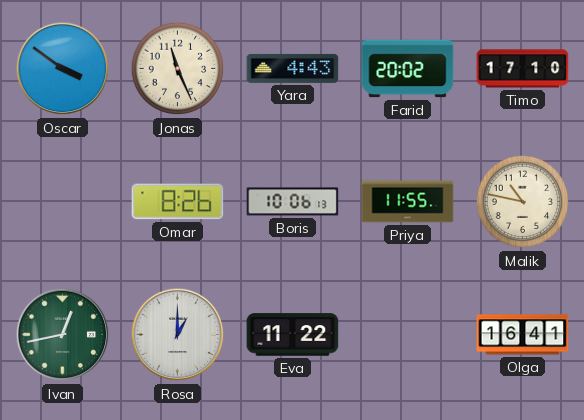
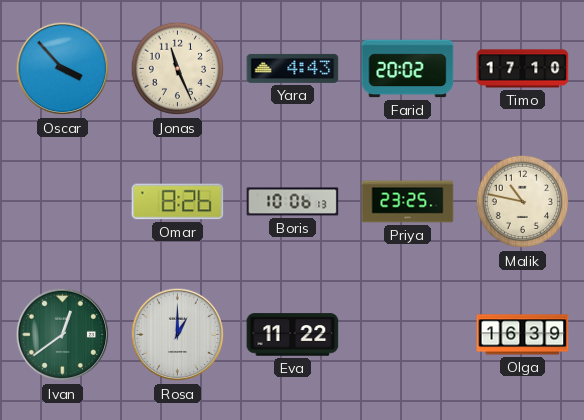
Oscar: 3:51 -> 3:53 (63, 69)
Priya: 11:55 -> 23:25 (408, 202)
Ivan: 12:43 -> 12:39 (63, 335)
Olga: 16:41 -> 16:39 (523, 335)
